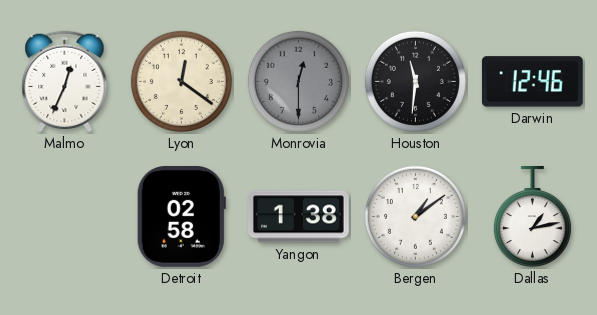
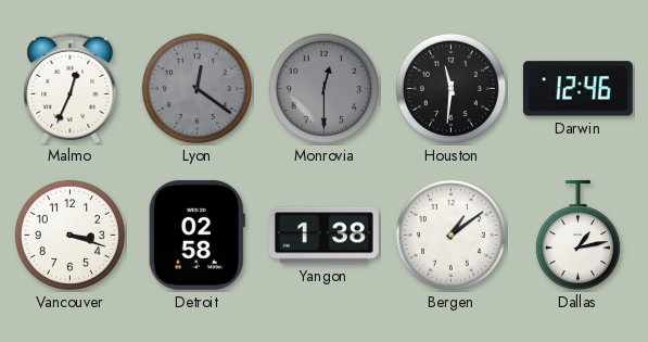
Lyon dial: cream -> grey (196, 88)
Vancouver: none -> 3:18 (69, 235)
